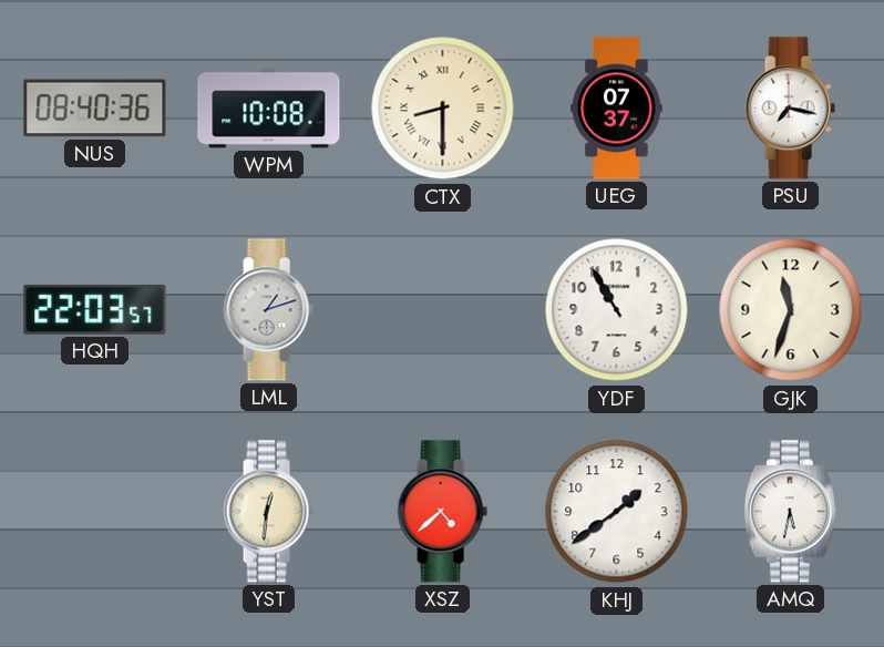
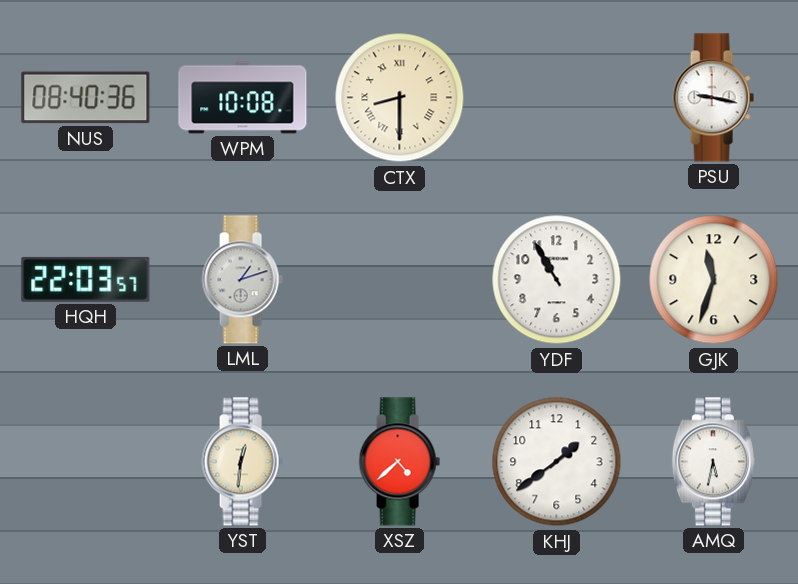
UEG: 07:37 -> none (617, 109)
PSU: 7:17 -> 9:17 (713, 98)
